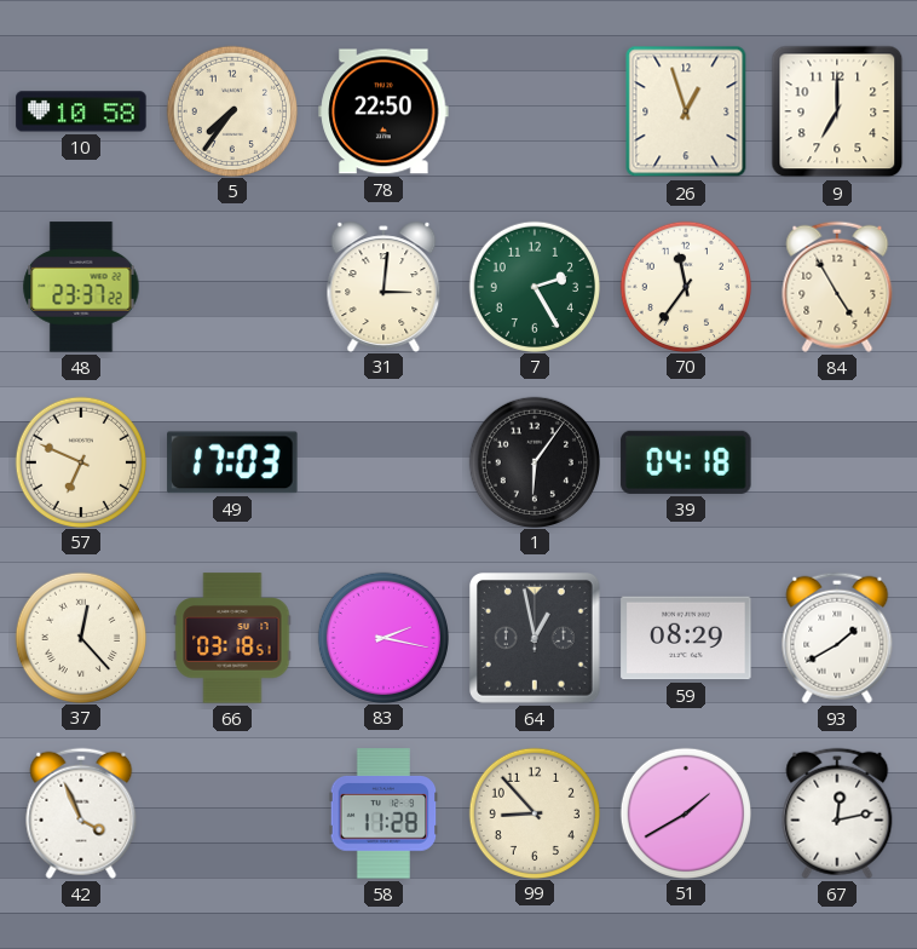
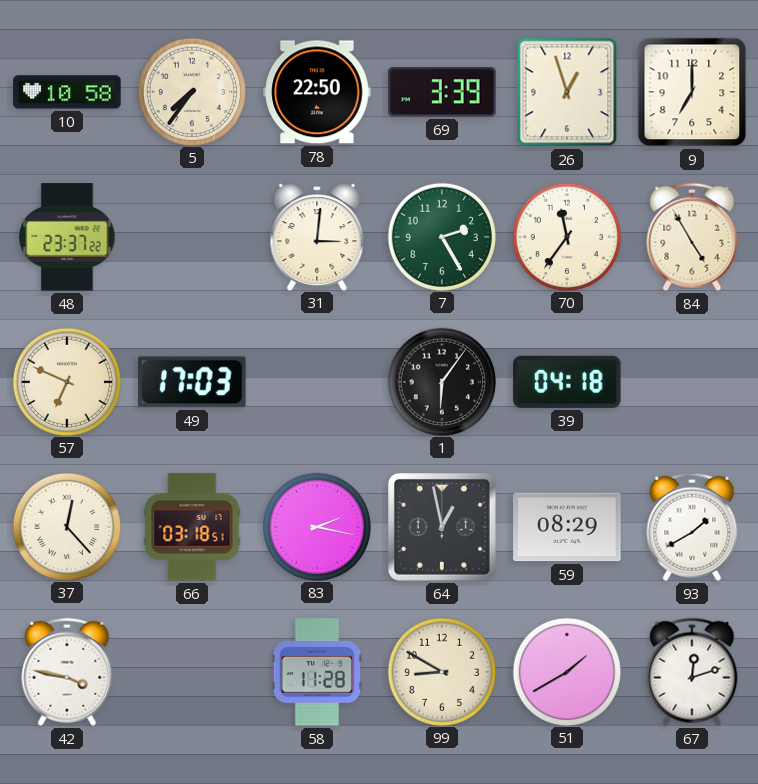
69: none -> 3:39 (442, 92)
42: 3:56 -> 3:47 (67, 672)
99: 8:53 -> 8:50 (441, 671)
67: 12:13 -> 12:12 (692, 672)
